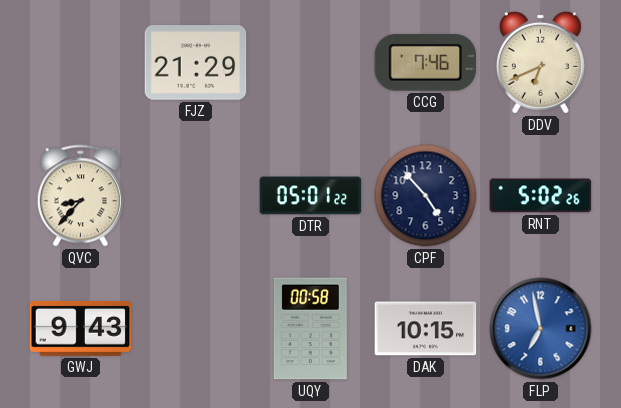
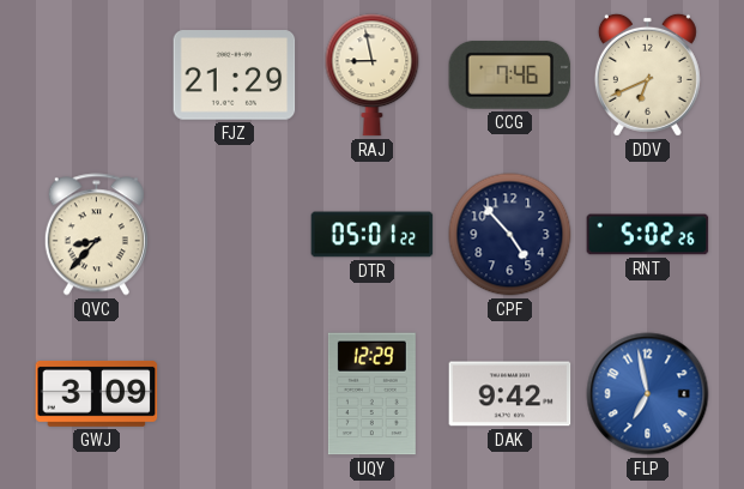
RAJ: none -> 8:58 (373, 76)
GWJ: 9:43 -> 3:09 (97, 393)
UQY: 00:58 -> 12:29 (371, 394)
DAK: 10:15 -> 9:42 (510, 394)
